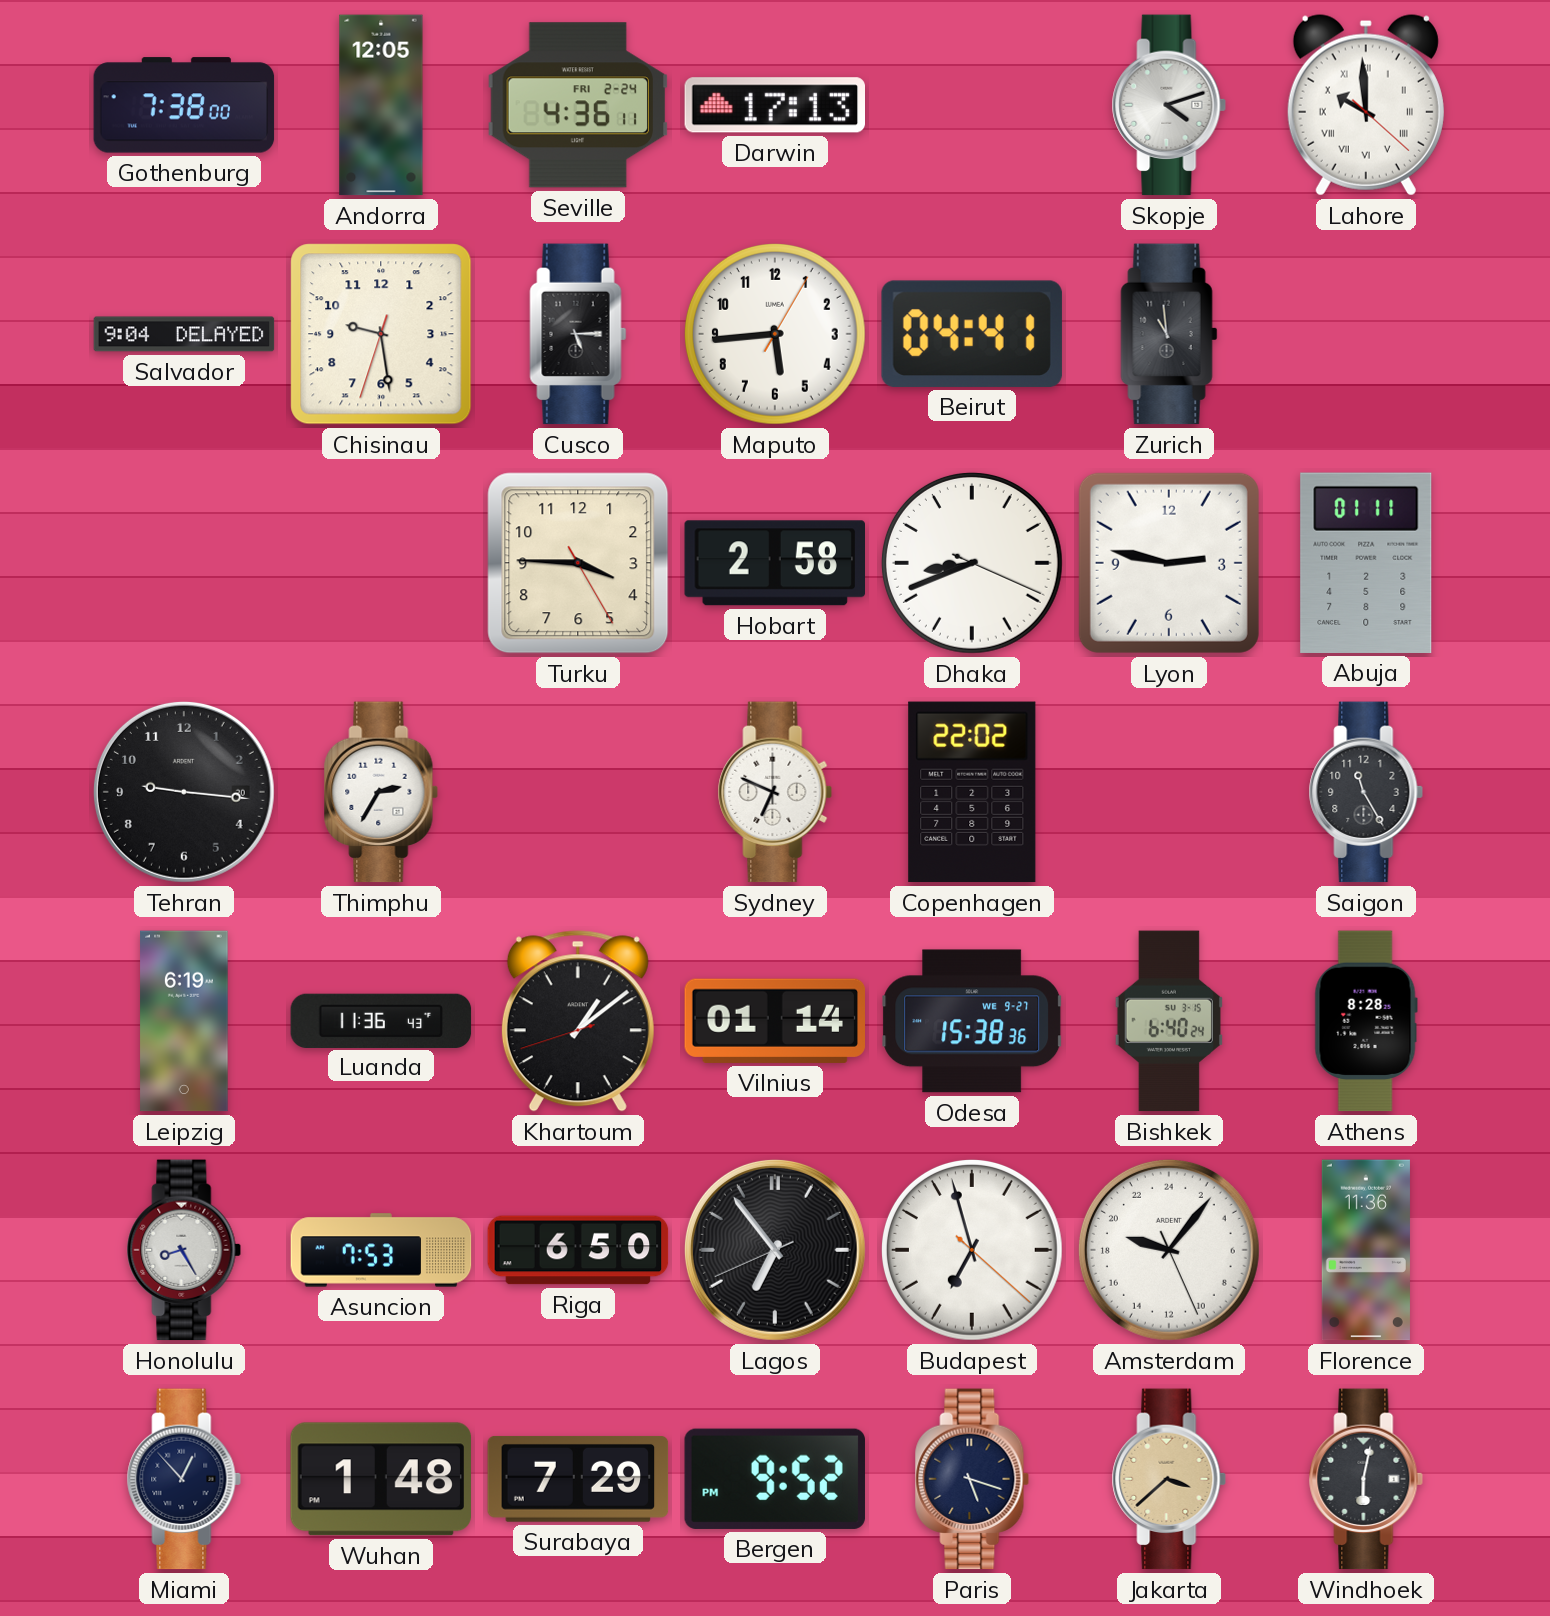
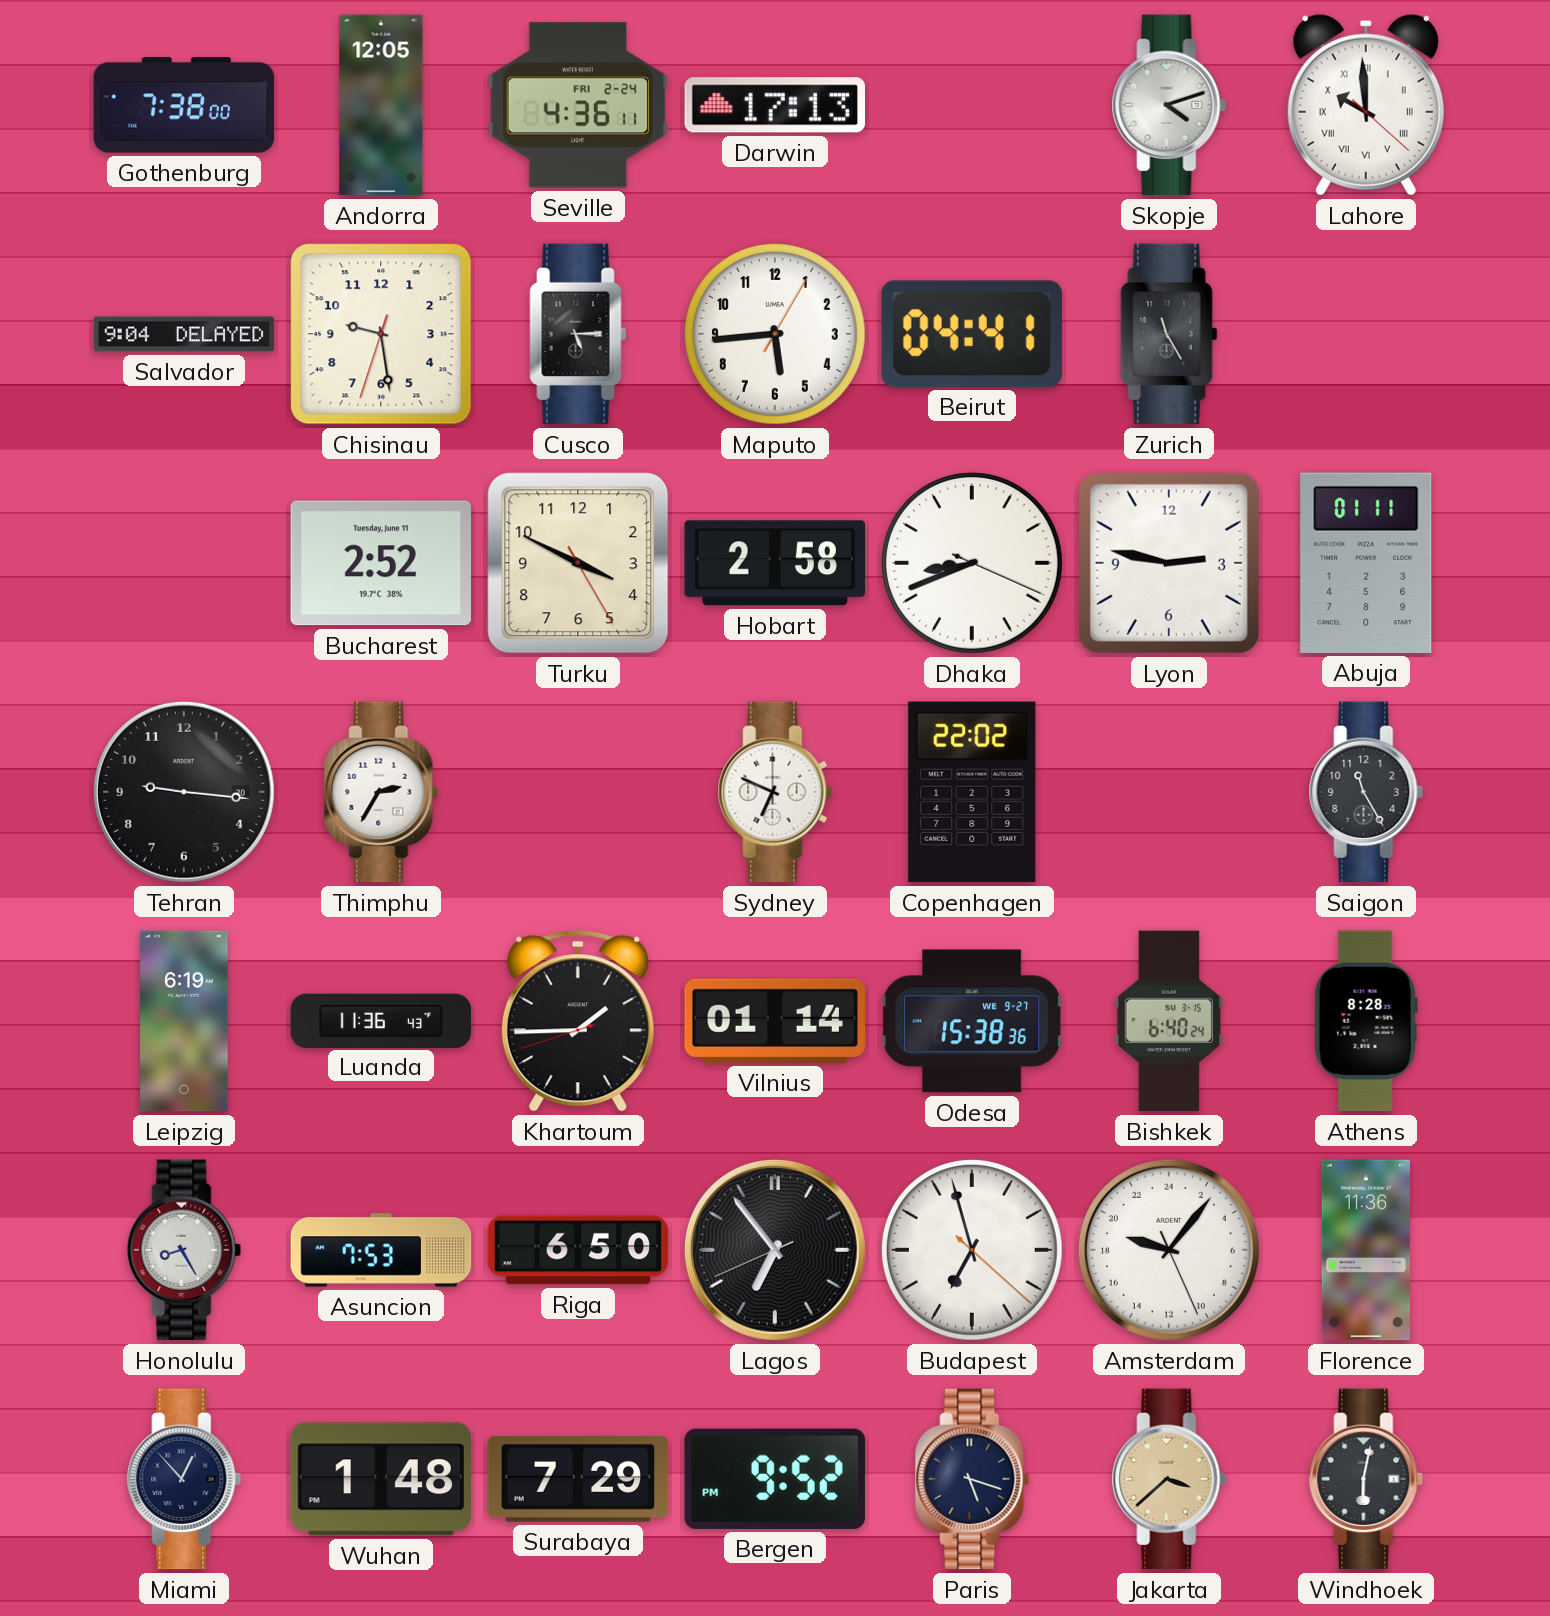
Zurich: 10:59 -> 11:25 (1169, 334)
Bucharest: none -> 2:52 (380, 563)
Turku: 3:45 -> 3:49 (578, 563)
Khartoum: 1:08 -> 1:44 (578, 1021)
